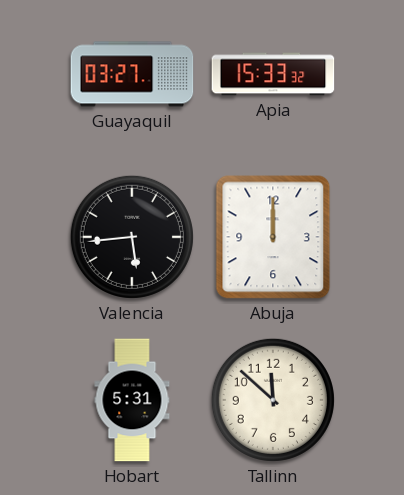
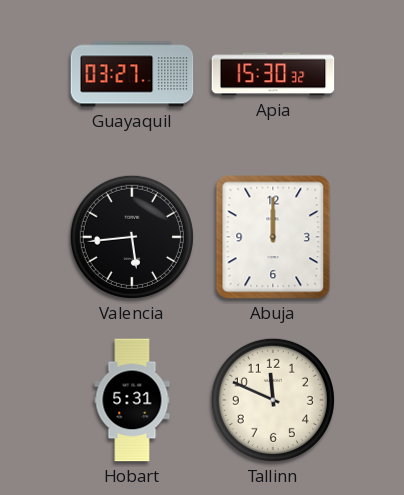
Apia: 15:33 -> 15:30 (273, 74)
Tallinn: 11:52 -> 11:49 (273, 400)
